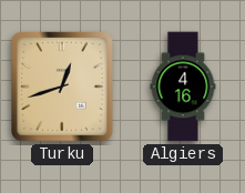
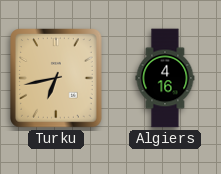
Turku: 12:42 -> 6:43 (57, 78)
